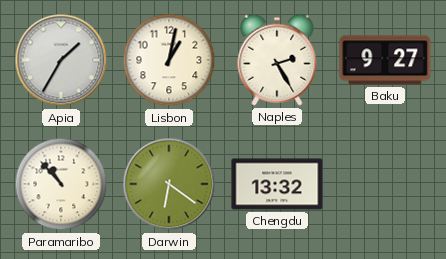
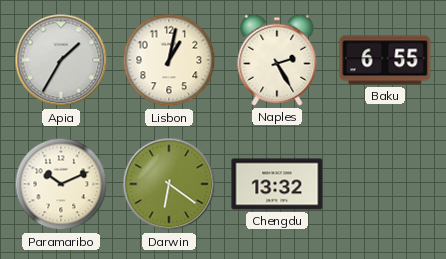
Baku: 9:27 -> 6:55 (385, 60)
Paramaribo: 10:53 -> 10:11 (61, 184)
